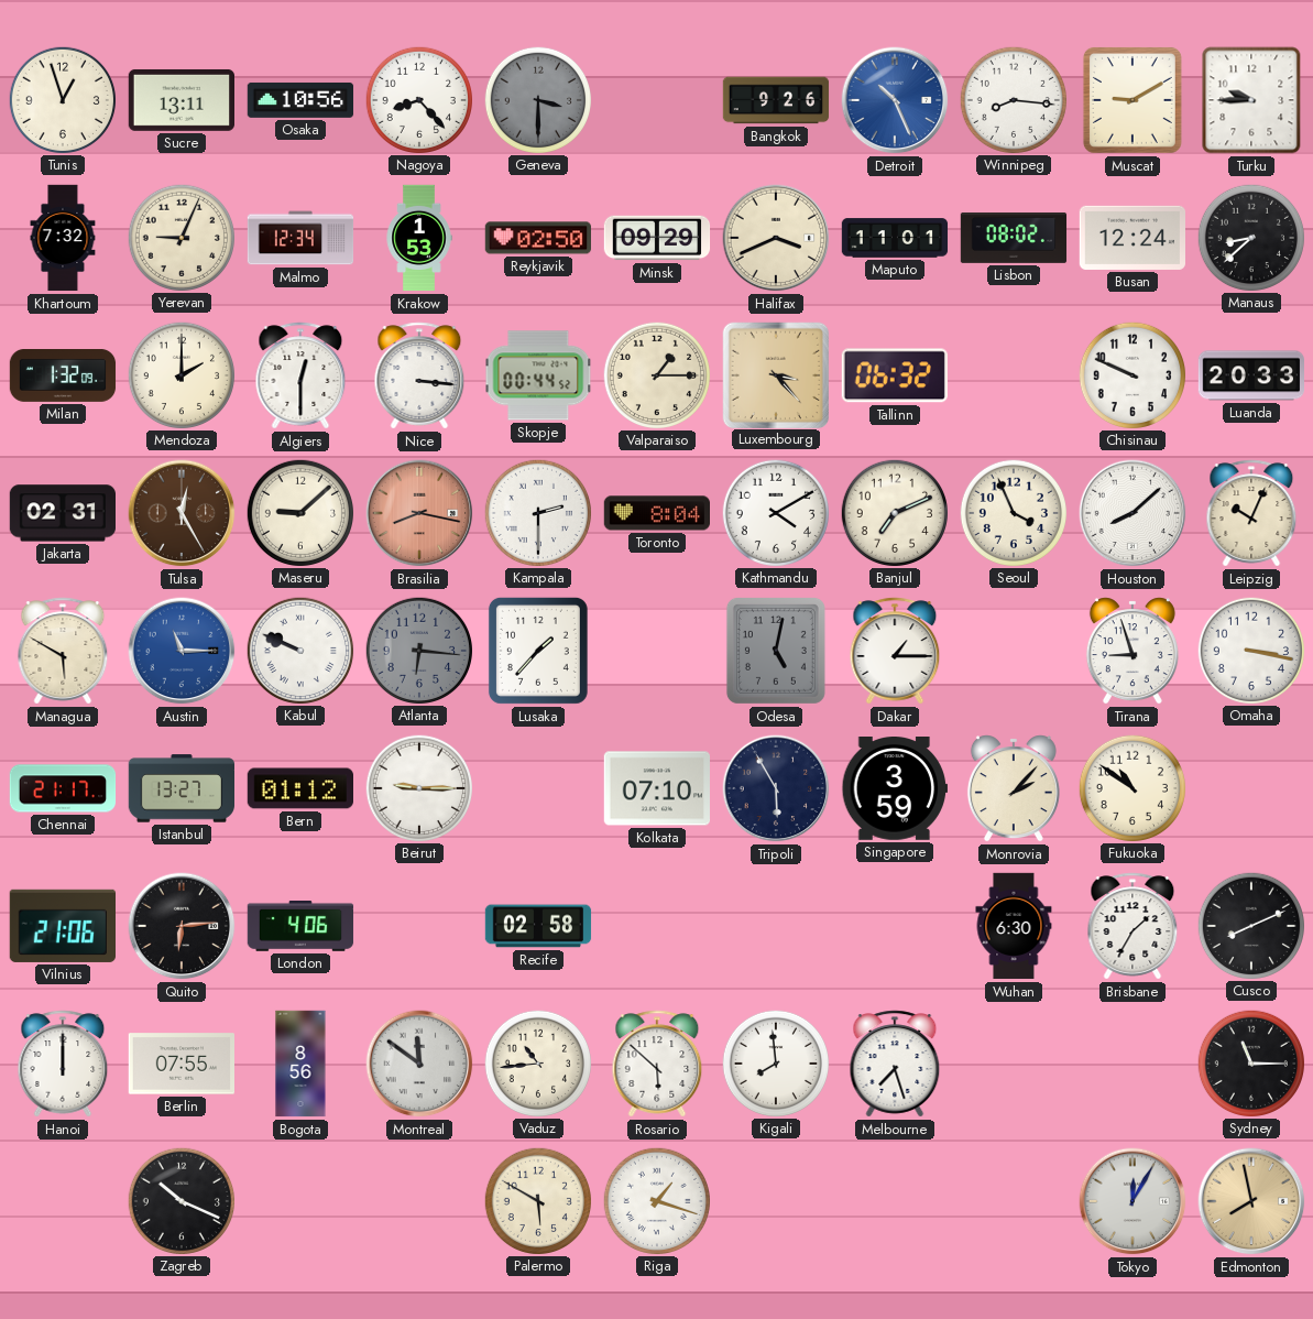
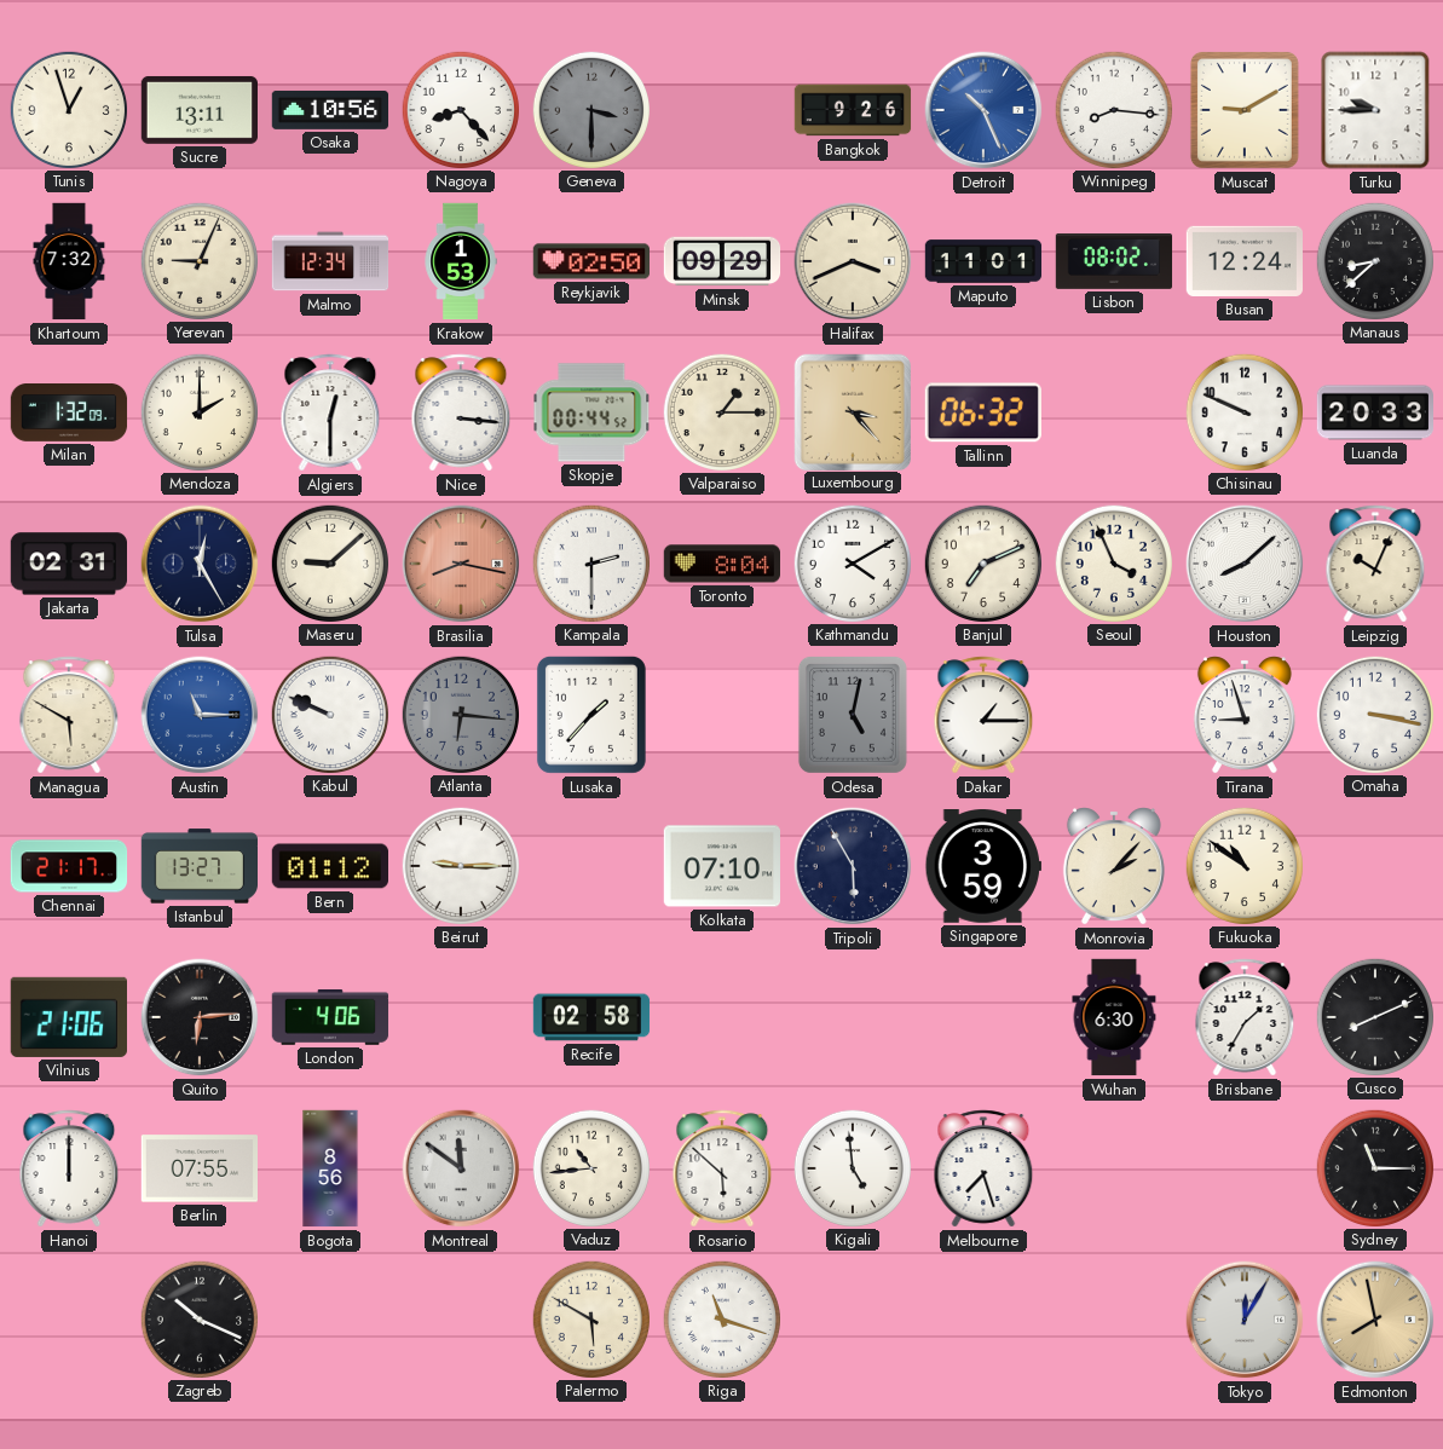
Tulsa dial: brown -> navy (200, 564)
Kigali: 7:59 -> 4:59 (852, 1167)
Riga: 1:18 -> 11:18 (721, 1318)
